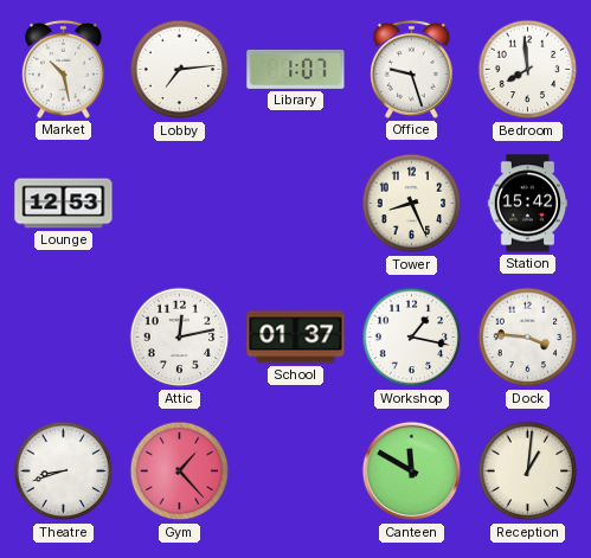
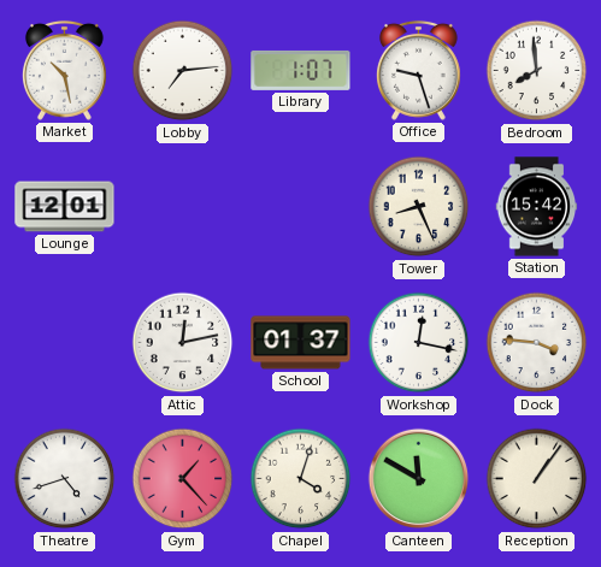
Lounge: 12:53 -> 12:01 (65, 207)
Workshop: 1:17 -> 12:17 (419, 343)
Theatre: 8:42 -> 4:42 (65, 479)
Chapel: none -> 4:03 (301, 479)
Reception: 1:01 -> 1:06 (537, 479)
